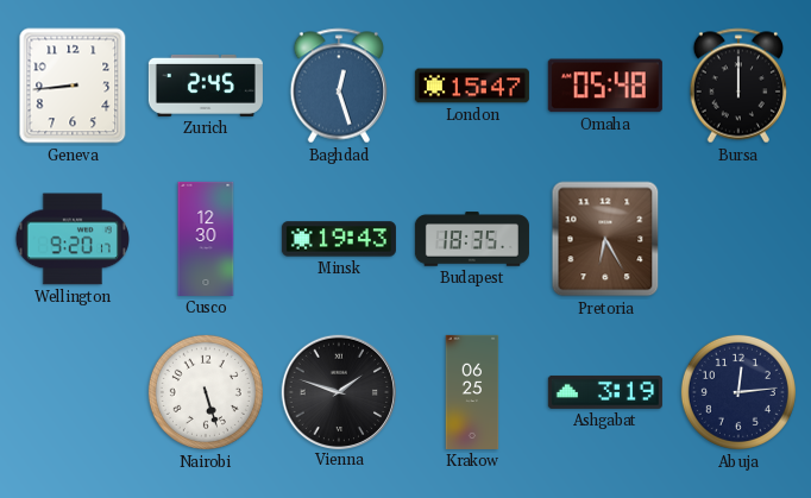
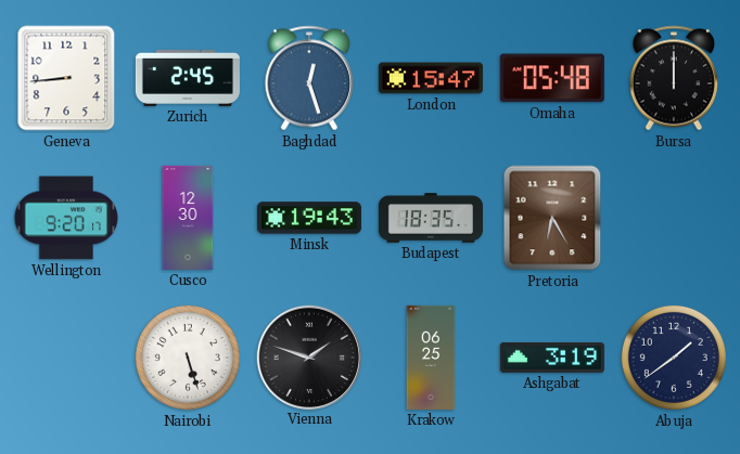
Abuja: 12:14 -> 1:39 (674, 358)
